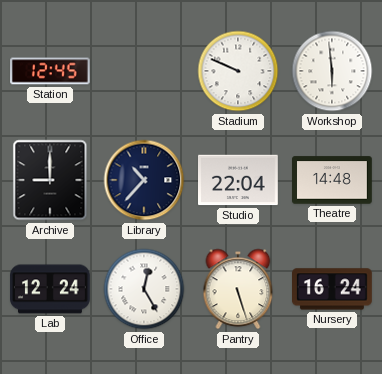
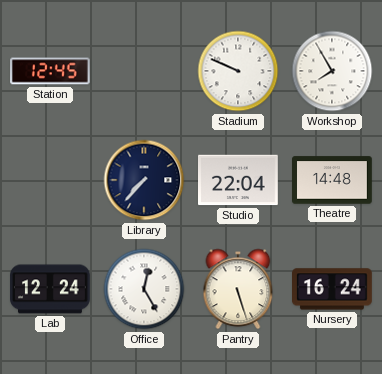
Workshop: 5:59 -> 7:55 (332, 71)
Archive: 9:00 -> none (50, 180)
Library: 10:37 -> 7:37 (144, 180)
